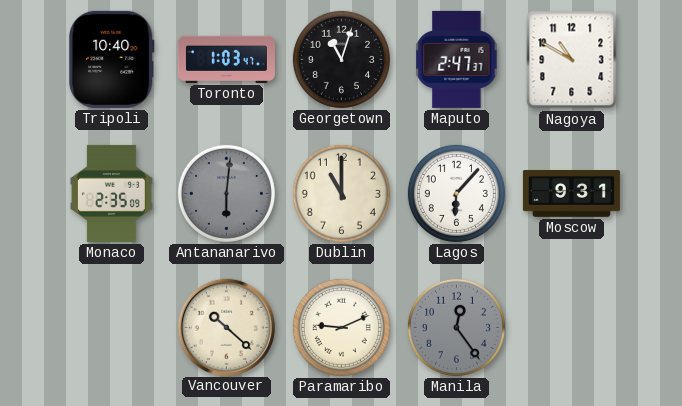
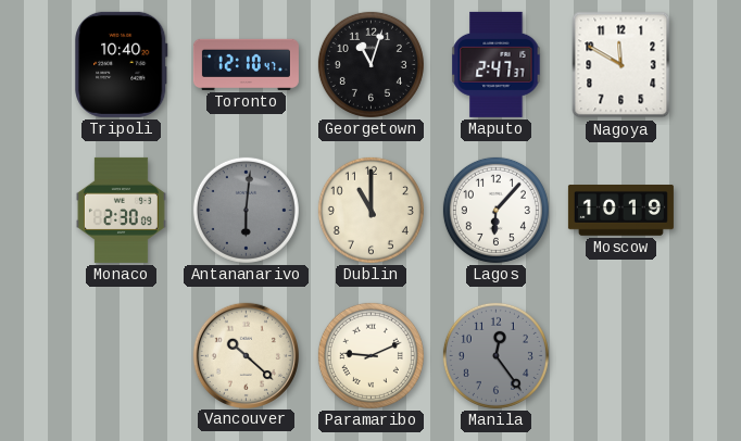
Toronto: 1:03 -> 12:10 (246, 64)
Nagoya: 10:50 -> 11:50 (621, 65)
Monaco: 2:35 -> 2:30 (121, 210)
Moscow: 9:31 -> 10:19 (620, 211)
